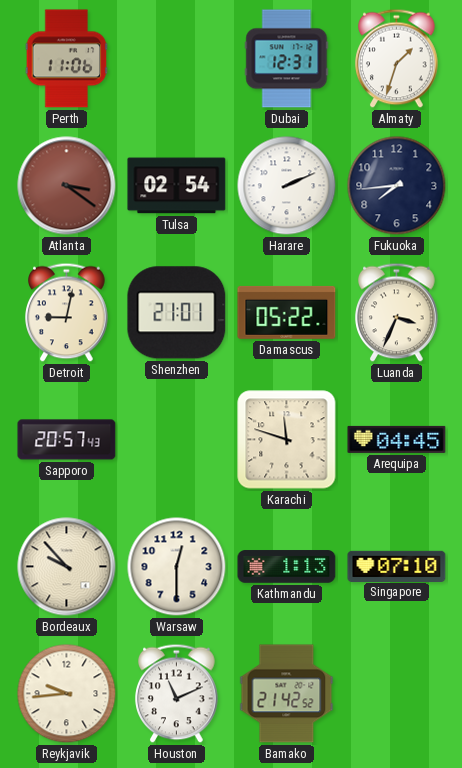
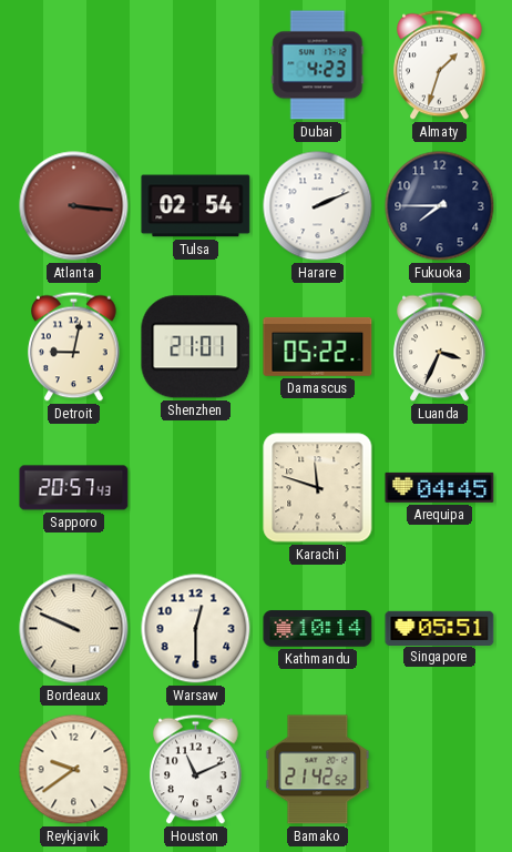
Perth: 11:06 -> none (67, 59)
Dubai: 12:31 -> 4:23 (318, 65)
Atlanta: 3:21 -> 3:16 (74, 206)
Fukuoka: 7:44 -> 7:45 (440, 206)
Bordeaux: 9:53 -> 9:49 (74, 629)
Kathmandu: 1:13 -> 10:14 (318, 629)
Singapore: 07:10 -> 05:51 (440, 628)
Reykjavik: 9:44 -> 9:39 (74, 770)
